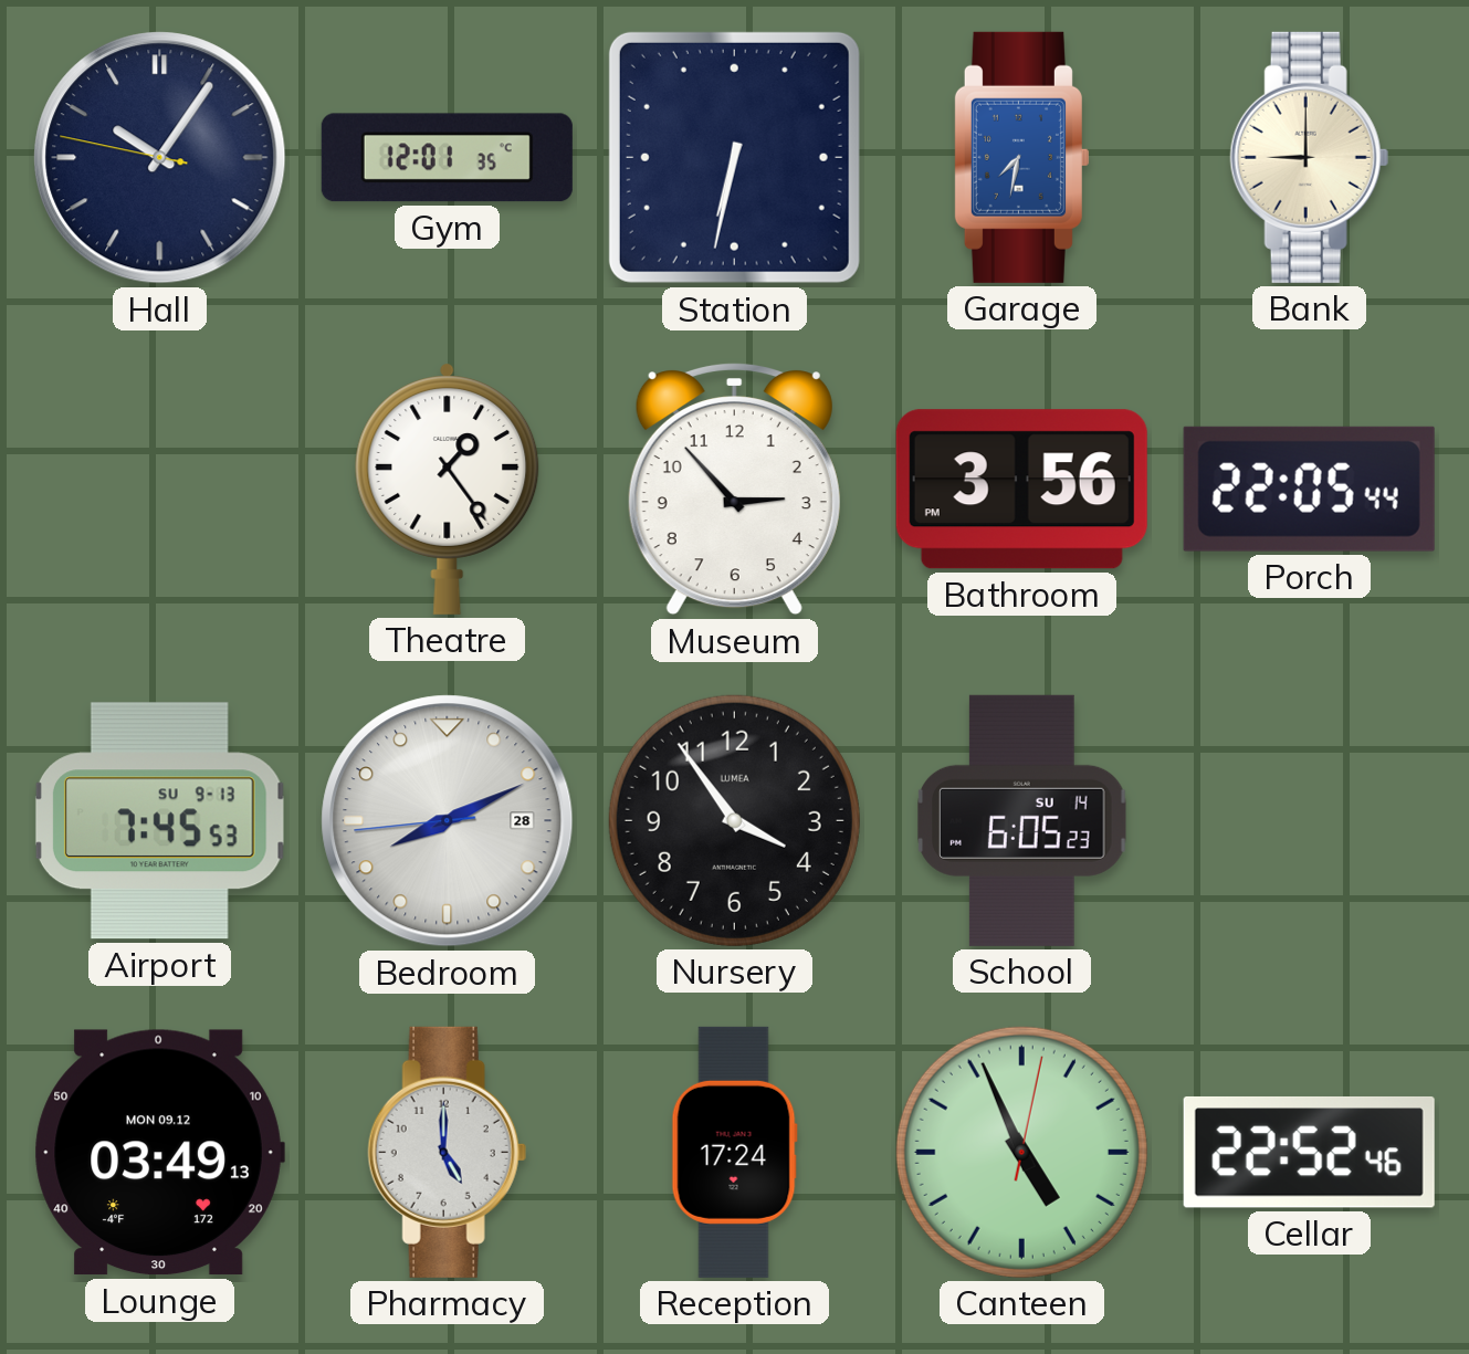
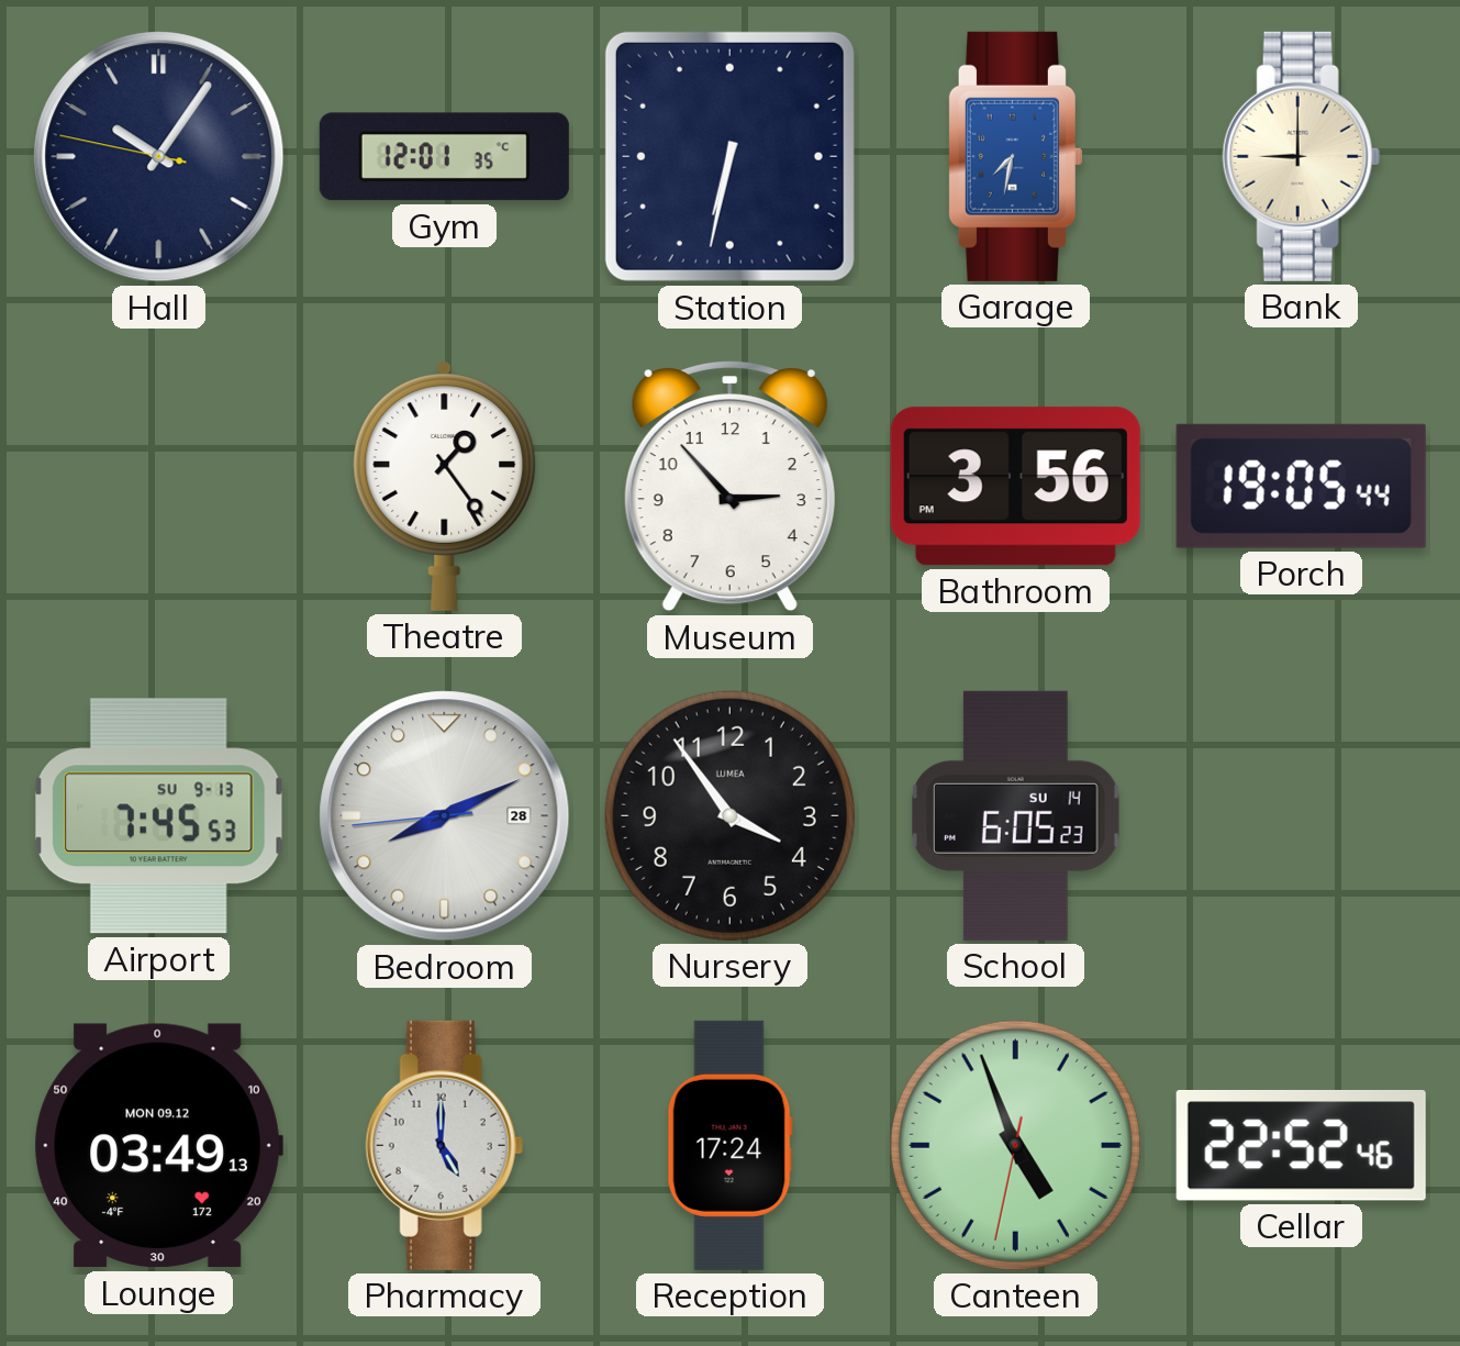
Porch: 22:05 -> 19:05 (1301, 486)
Canteen: 4:56:02 -> 4:56:32 (1015, 1145)
